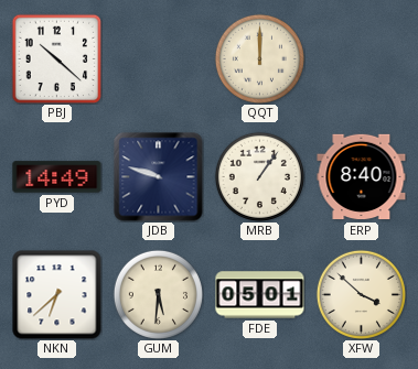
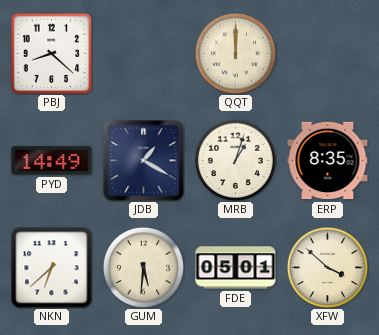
PBJ: 10:22 -> 8:22 (51, 53)
JDB: 9:48 -> 1:20 (144, 161)
MRB: 1:06 -> 1:03 (235, 160)
ERP: 8:40 -> 8:35 (328, 161)
